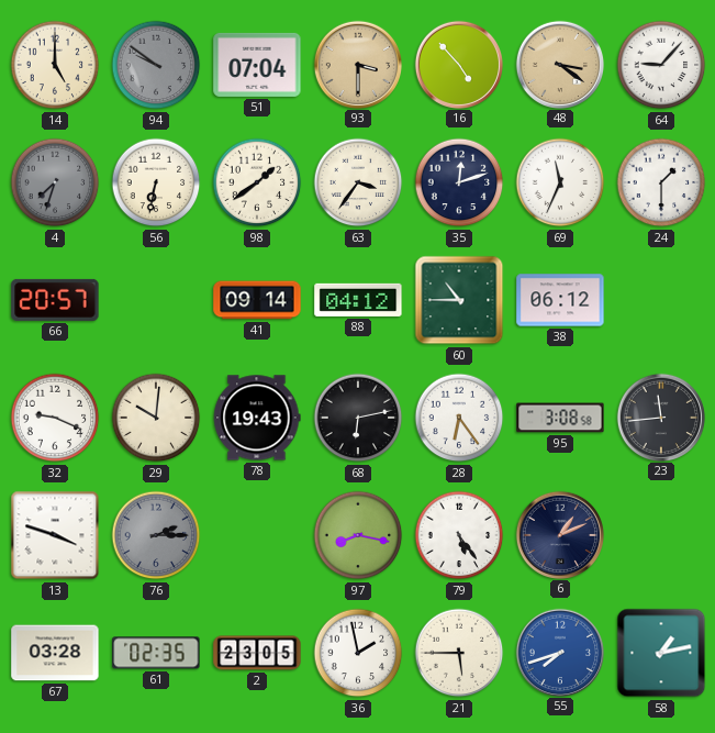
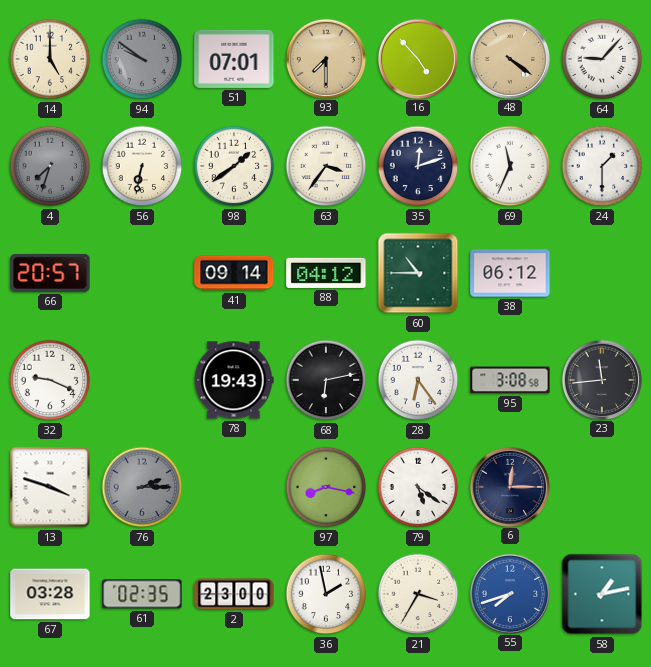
51: 07:04 -> 07:01 (234, 59)
93: 3:30 -> 7:30 (325, 58)
48: 3:21 -> 4:21 (509, 58)
29: 10:01 -> none (156, 418)
79: 5:24 -> 5:21 (418, 487)
6: 1:11 -> 12:15 (509, 486)
2: 23:05 -> 23:00 (234, 594)
21: 5:45 -> 3:35 (418, 594)
